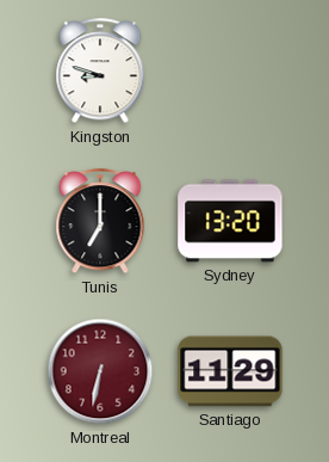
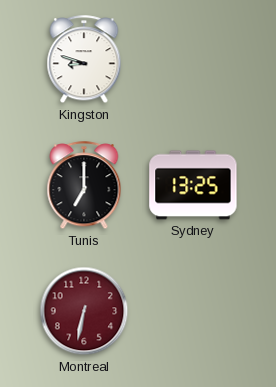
Sydney: 13:20 -> 13:25 (193, 185)
Santiago: 11:29 -> none (230, 371)
